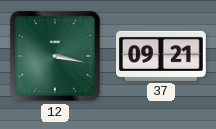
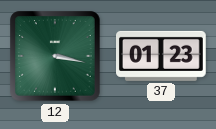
37: 09:21 -> 01:23 (162, 56)
